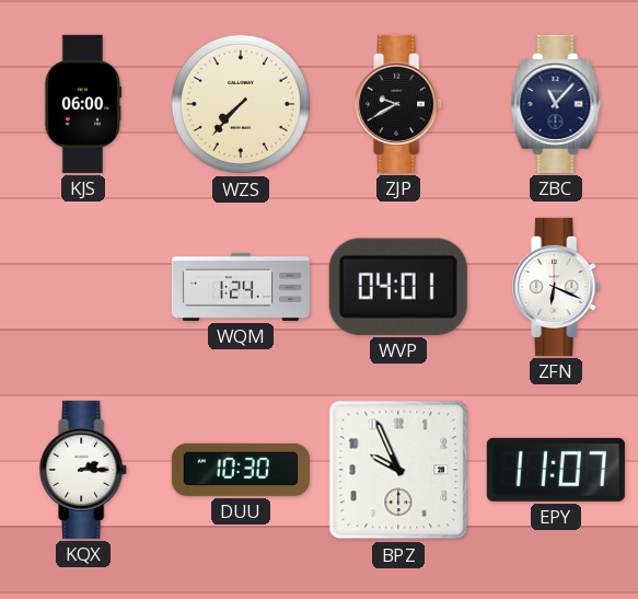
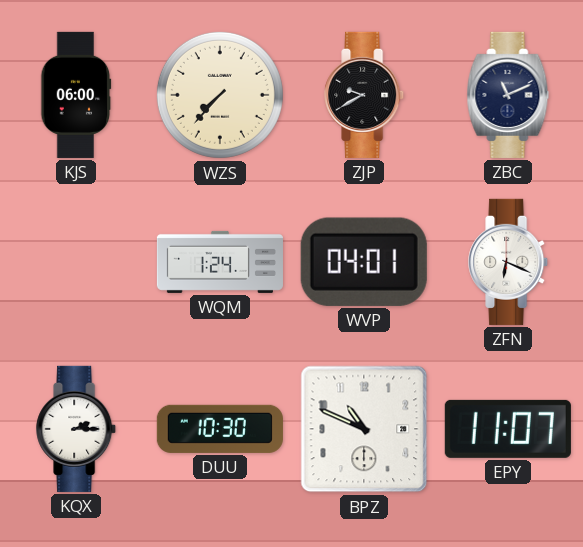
ZBC: 11:07 -> 11:11 (508, 95)
BPZ: 9:56 -> 10:49 (364, 429)
